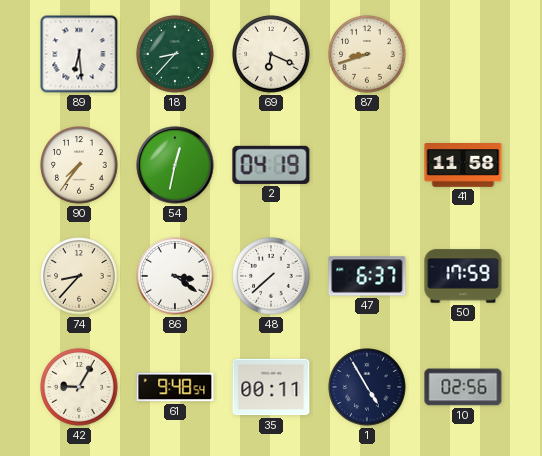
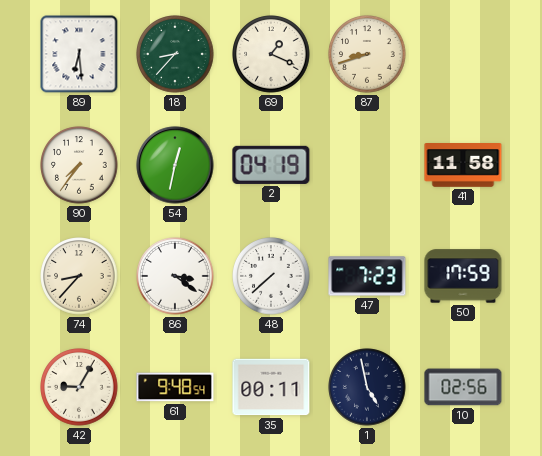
69: 6:19 -> 1:19 (271, 54)
47: 6:37 -> 7:23 (367, 276)
1: 4:55 -> 4:58 (367, 387)
